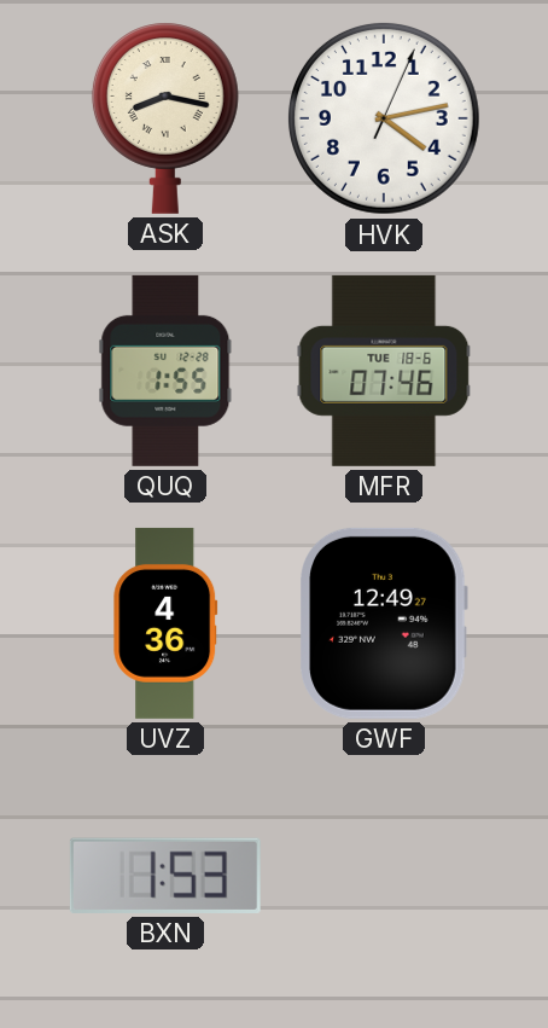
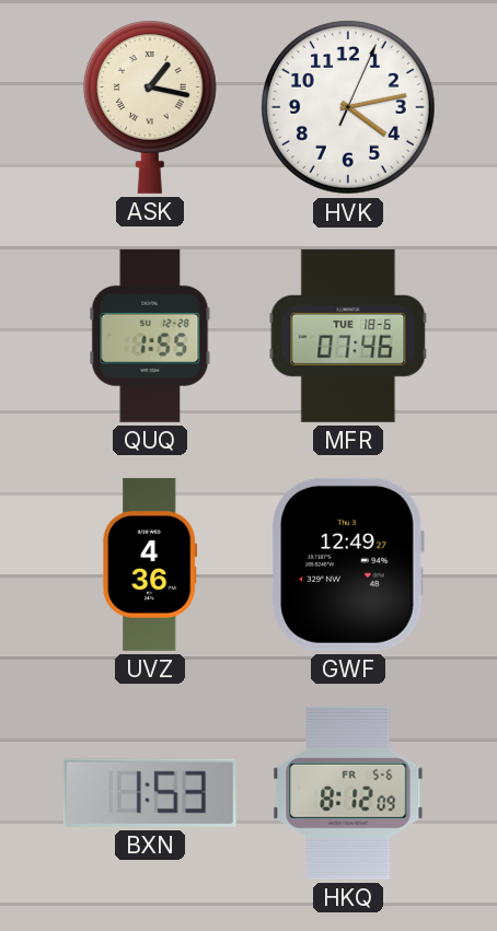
ASK: 8:17 -> 1:17 (150, 107)
HKQ: none -> 8:12 (348, 793)
